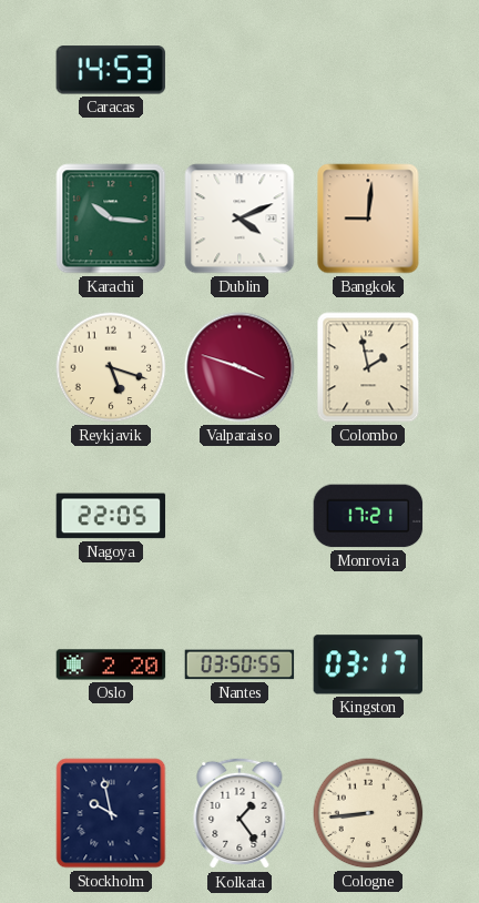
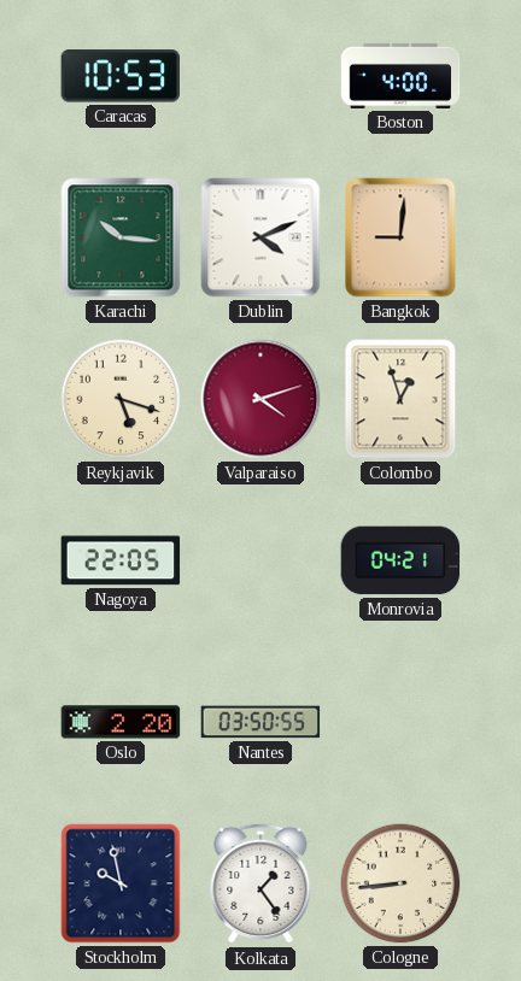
Caracas: 14:53 -> 10:53 (121, 76)
Boston: none -> 4:00 (400, 76)
Valparaiso: 3:48 -> 4:12 (260, 399)
Colombo: 1:58 -> 12:57 (400, 399)
Monrovia: 17:21 -> 04:21 (400, 560)
Kingston: 03:17 -> none (367, 664)
